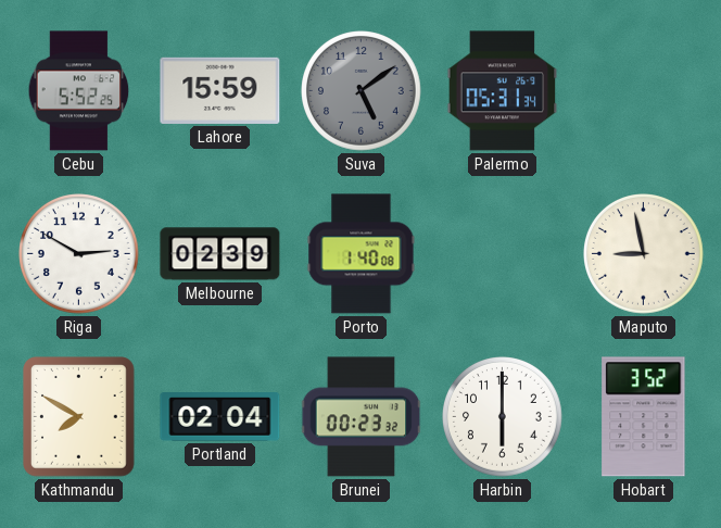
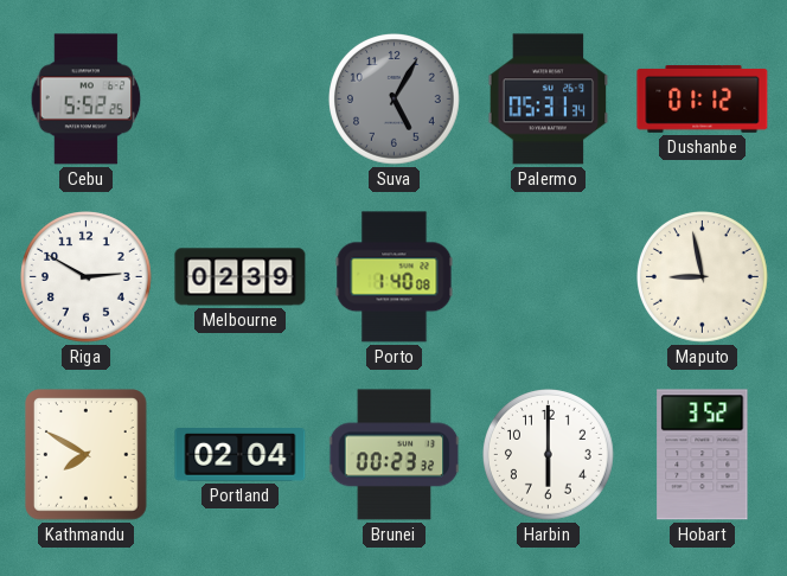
Lahore: 15:59 -> none (220, 90)
Suva: 5:09 -> 5:05 (395, 100)
Dushanbe: none -> 01:12 (703, 98)
